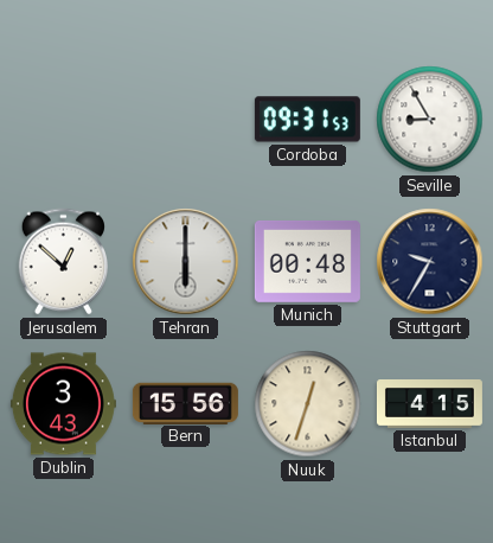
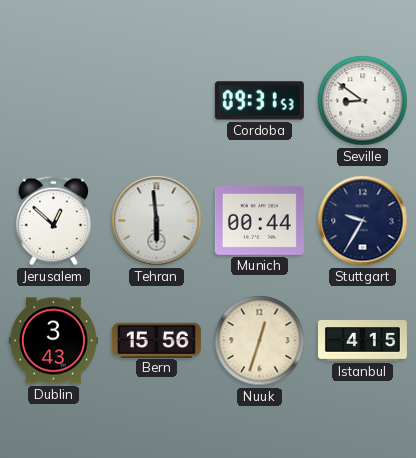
Seville: 8:55 -> 8:51 (363, 101)
Tehran: 6:00 -> 5:59 (157, 221)
Munich: 00:48 -> 00:44 (259, 220)
